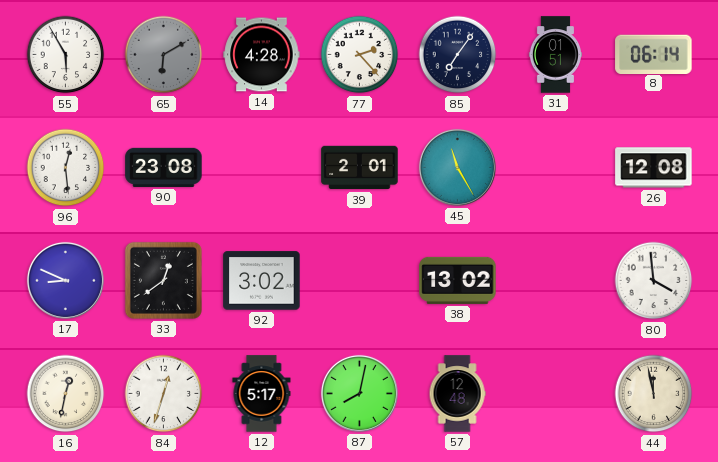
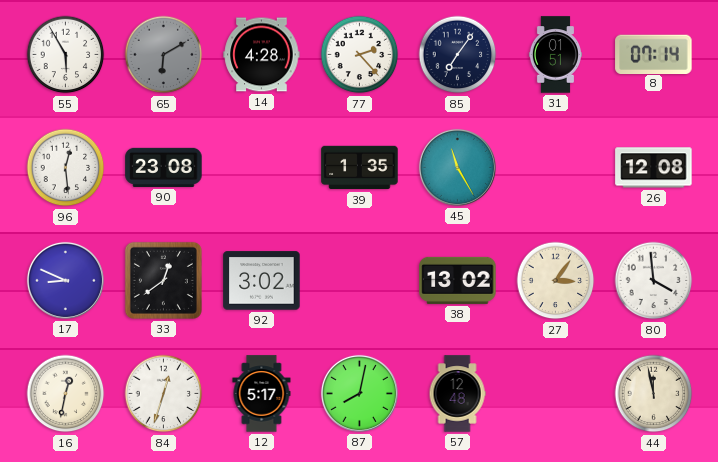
8: 06:14 -> 07:14 (654, 54)
39: 2:01 -> 1:35 (360, 168)
27: none -> 3:06 (556, 281)
